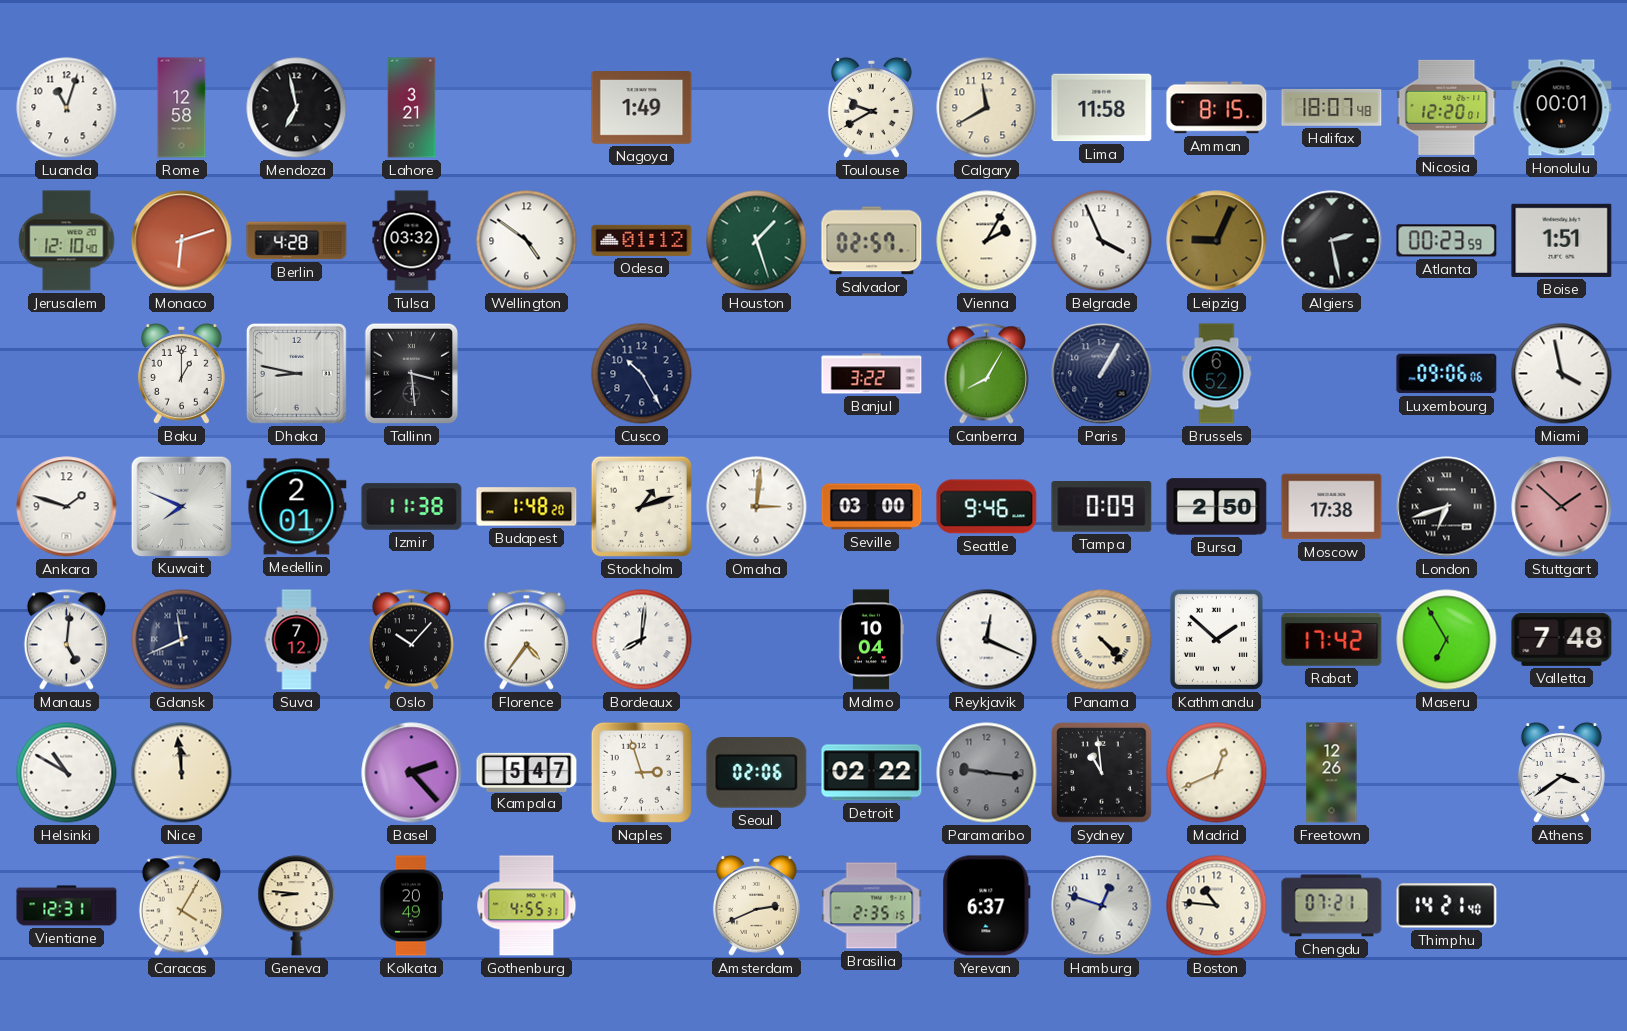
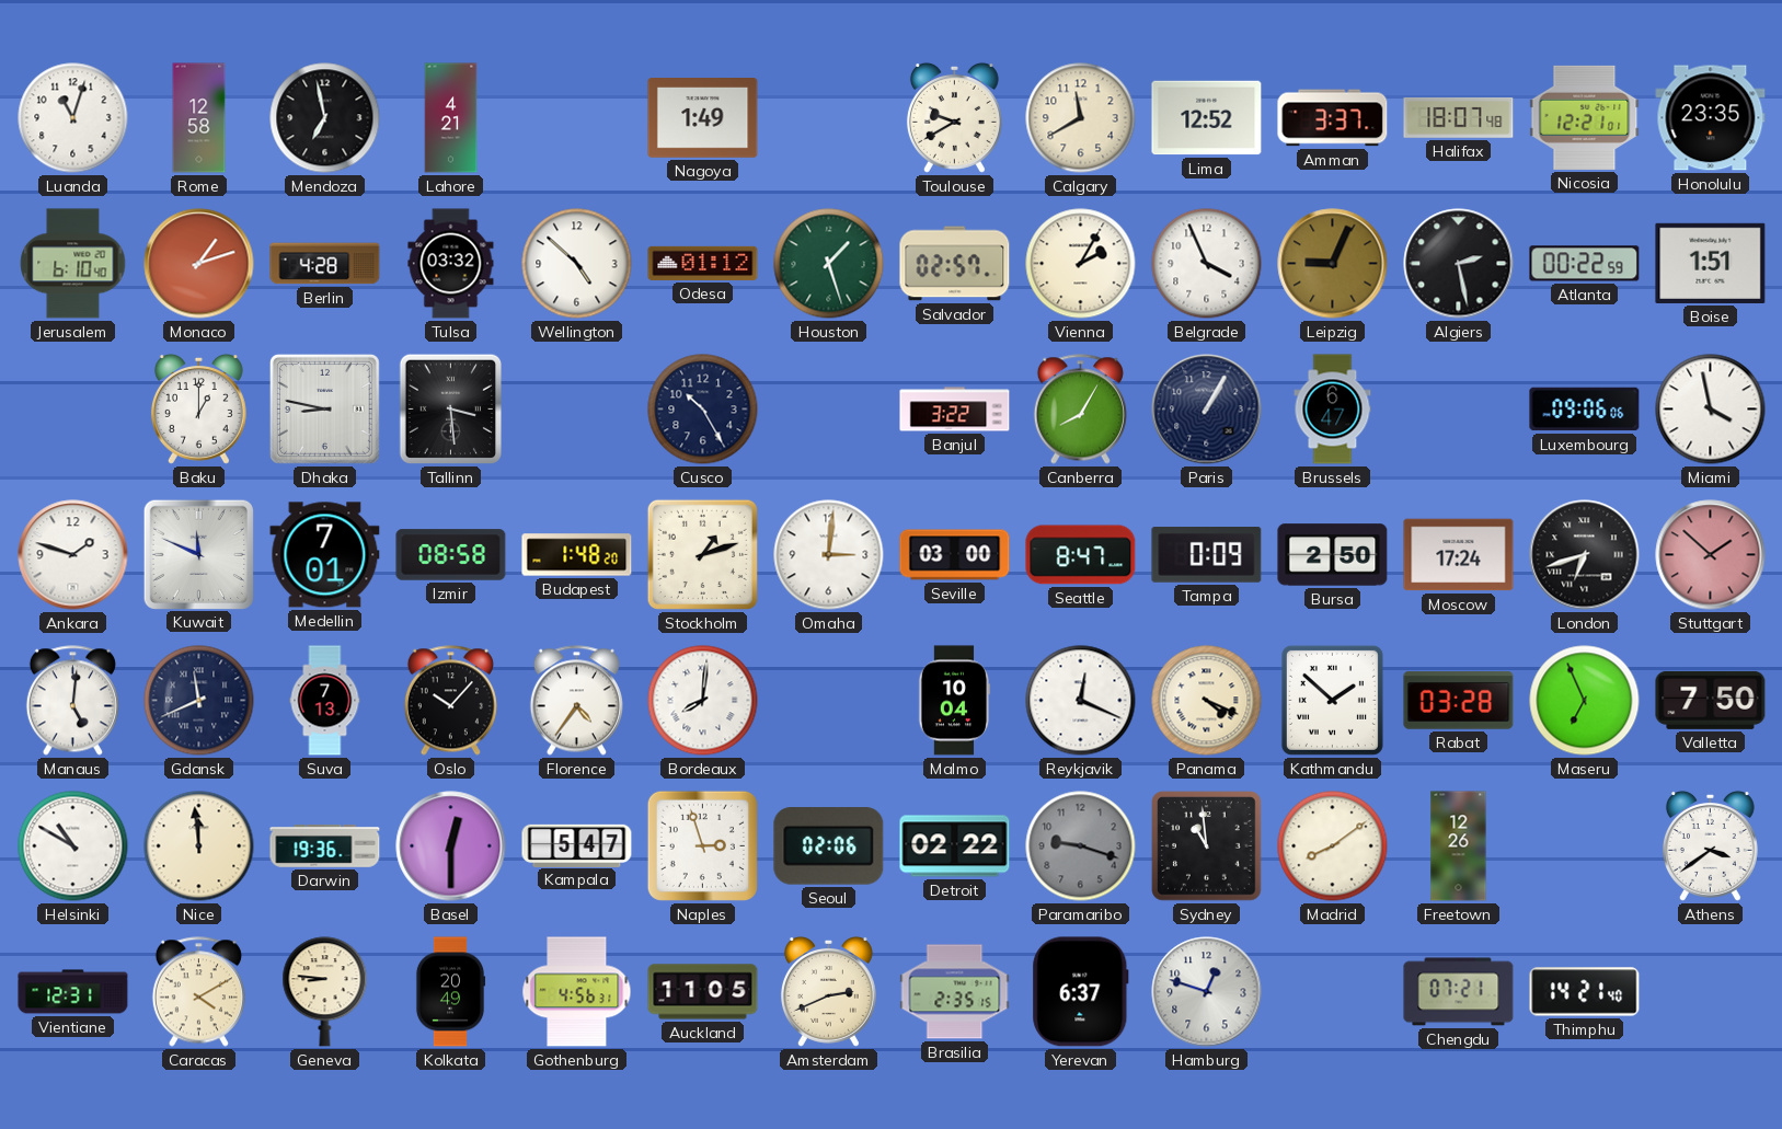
Lahore: 3:21 -> 4:21 (451, 118)
Lima: 11:58 -> 12:52 (1207, 118)
Amman: 8:15 -> 3:37 (1333, 118)
Nicosia: 12:20 -> 12:21 (1585, 117)
Honolulu: 00:01 -> 23:35 (1711, 118)
Jerusalem: 12:10 -> 6:10 (73, 264)
Monaco: 6:12 -> 1:12 (199, 264)
Wellington: 4:51 -> 4:52 (577, 264)
Atlanta: 00:23 -> 00:22 (1585, 264)
Brussels: 6:52 -> 6:47 (1333, 410)
Kuwait: 7:49 -> 11:49 (198, 554)
Medellin: 2:01 -> 7:01 (325, 555)
Izmir: 11:38 -> 08:58 (451, 555)
Seattle: 9:46 -> 8:47 (1081, 555)
Moscow: 17:38 -> 17:24 (1459, 555)
Suva: 7:12 -> 7:13 (325, 701)
Panama: 4:23 -> 4:19 (1207, 701)
Rabat: 17:42 -> 03:28 (1459, 701)
Maseru: 6:55 -> 6:56 (1585, 701)
Valletta: 7:48 -> 7:50 (1711, 700)
Darwin: none -> 19:36 (325, 846)
Basel: 2:23 -> 12:30 (451, 846)
Paramaribo: 9:16 -> 9:18 (1081, 846)
Madrid: 12:41 -> 8:09 (1333, 846)
Caracas: 4:05 -> 4:10 (198, 992)
Gothenburg: 4:55 -> 4:56 (577, 992)
Auckland: none -> 11:05 (703, 992)
Boston: 10:46 -> none (1217, 906)
